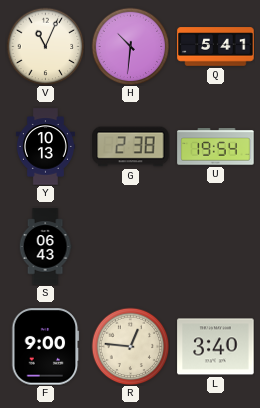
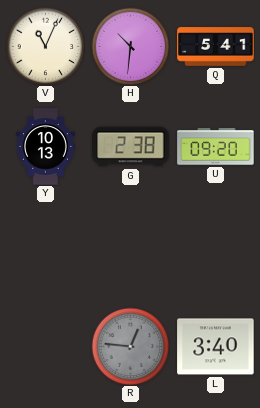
U: 19:54 -> 09:20 (216, 147)
S: 06:43 -> none (45, 247)
F: 9:00 -> none (46, 347)
R dial: cream -> grey (130, 346)
